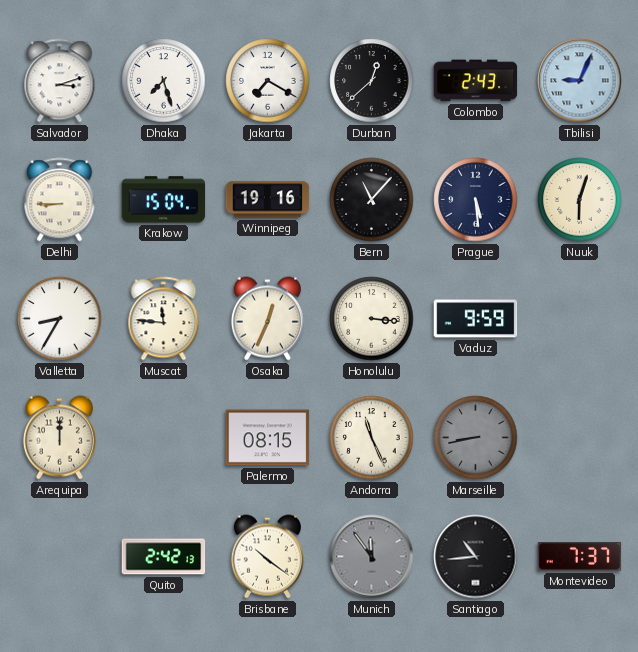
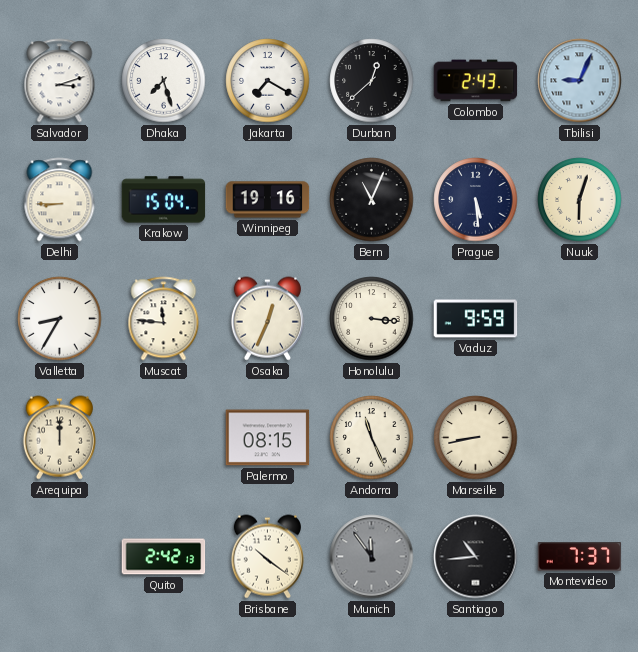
Bern: 11:07 -> 11:04 (372, 200)
Marseille dial: grey -> cream (476, 438)
